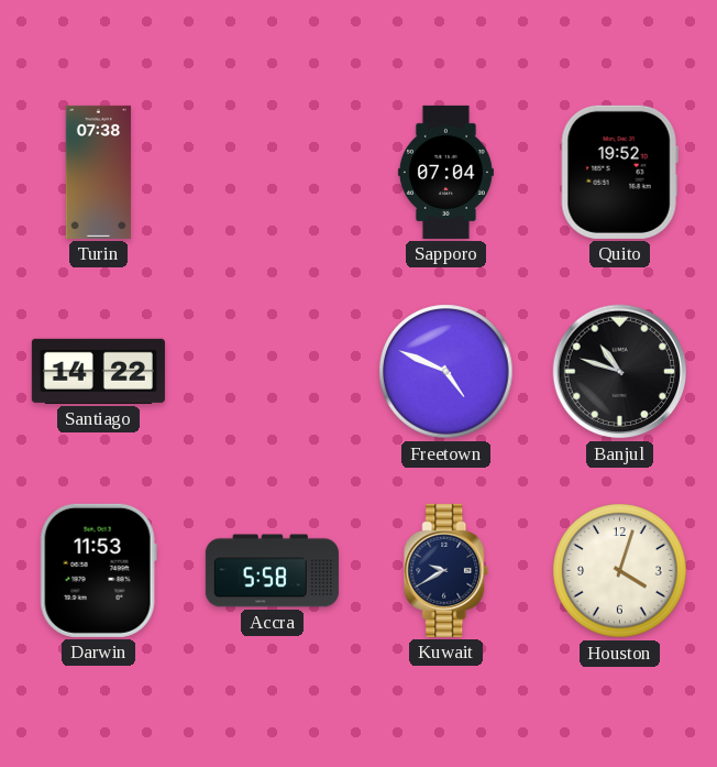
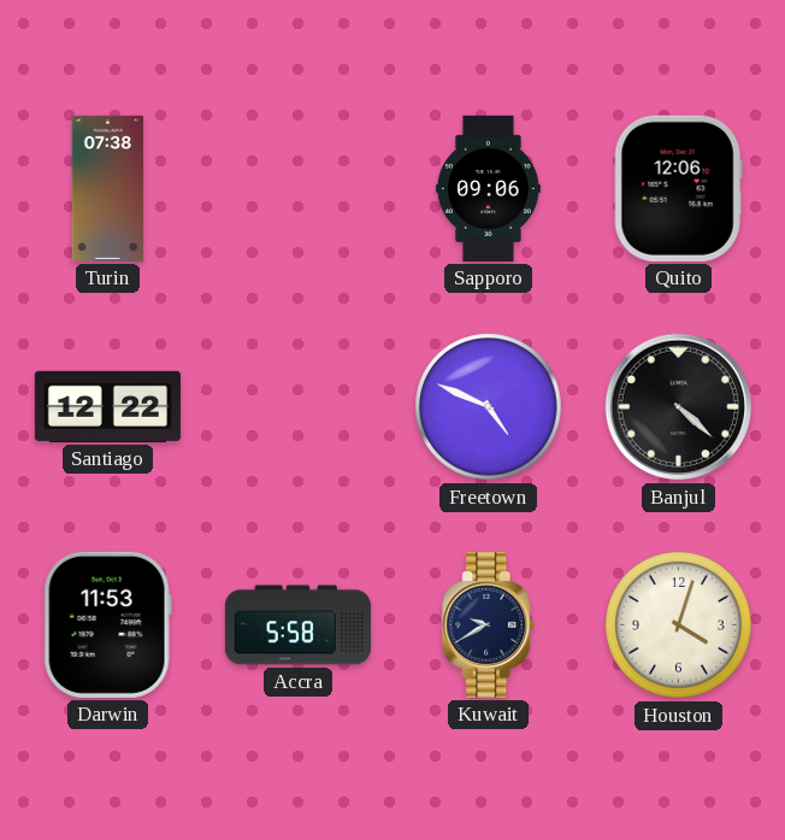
Sapporo: 07:04 -> 09:06 (488, 188)
Quito: 19:52 -> 12:06 (678, 188)
Santiago: 14:22 -> 12:22 (107, 406)
Banjul: 10:48 -> 4:22 (679, 407)
